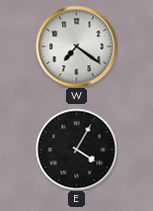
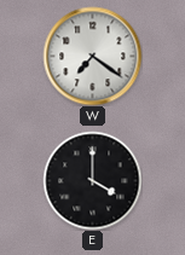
E: 4:05 -> 4:00 (92, 180)
